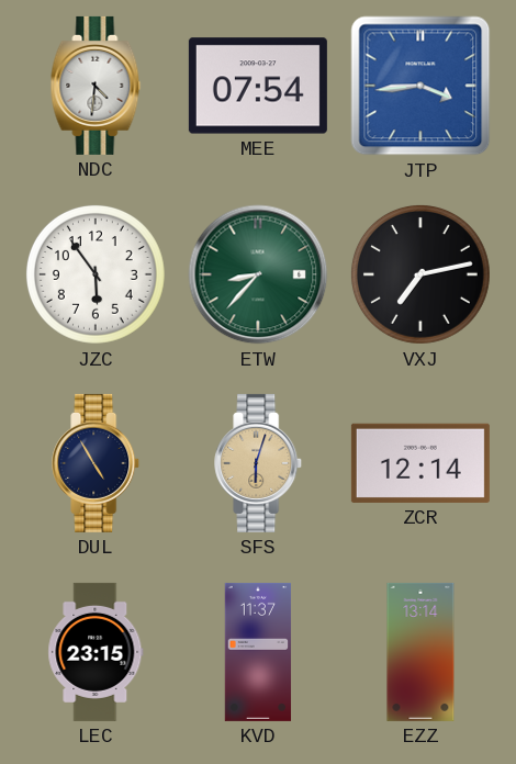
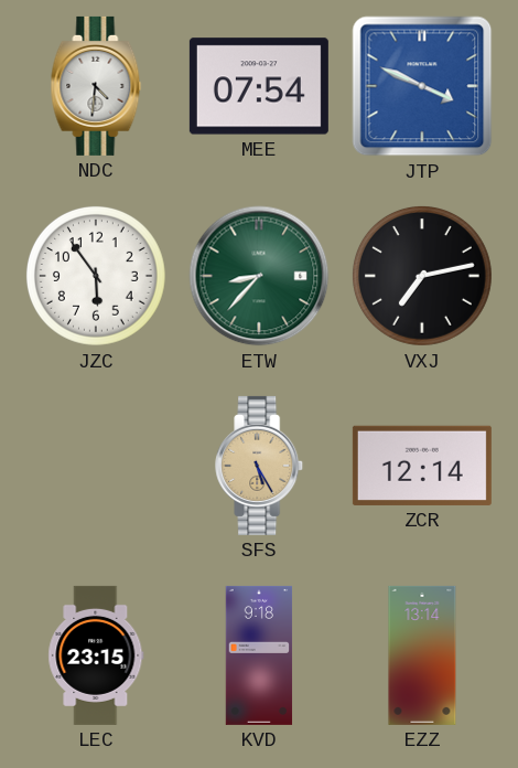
JTP: 3:44 -> 3:49 (422, 86)
DUL: 4:55 -> none (97, 463)
SFS: 6:03 -> 5:25 (260, 466)
KVD: 11:37 -> 9:18 (259, 655)
